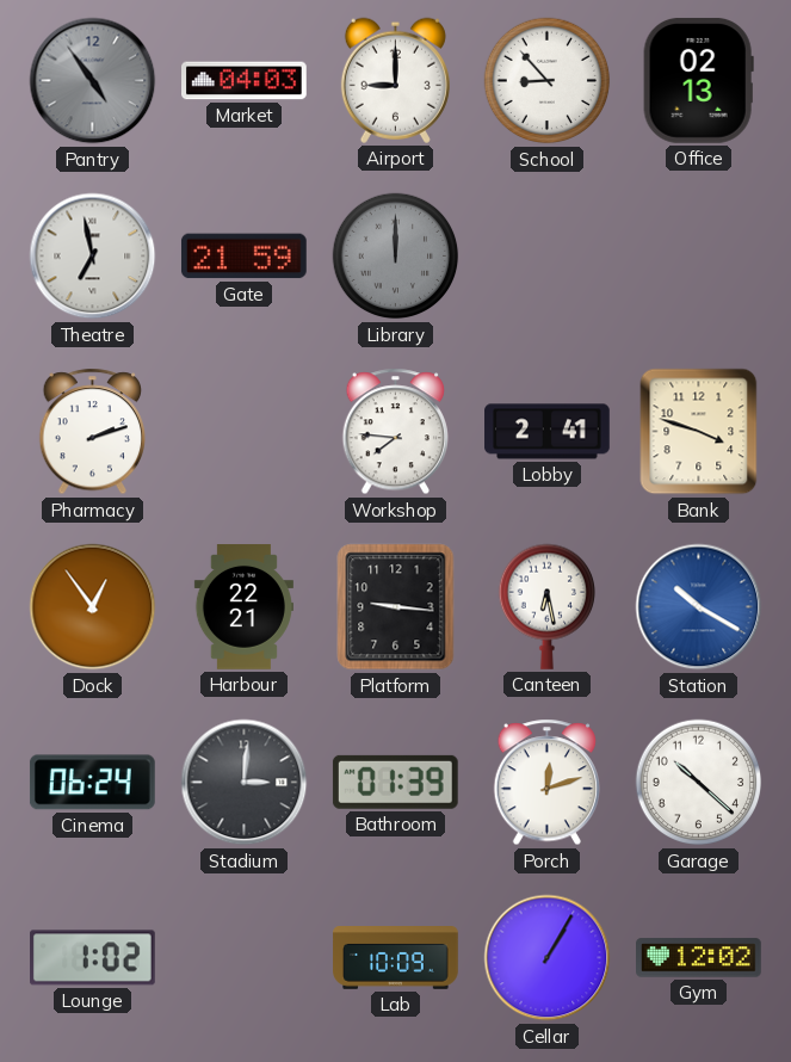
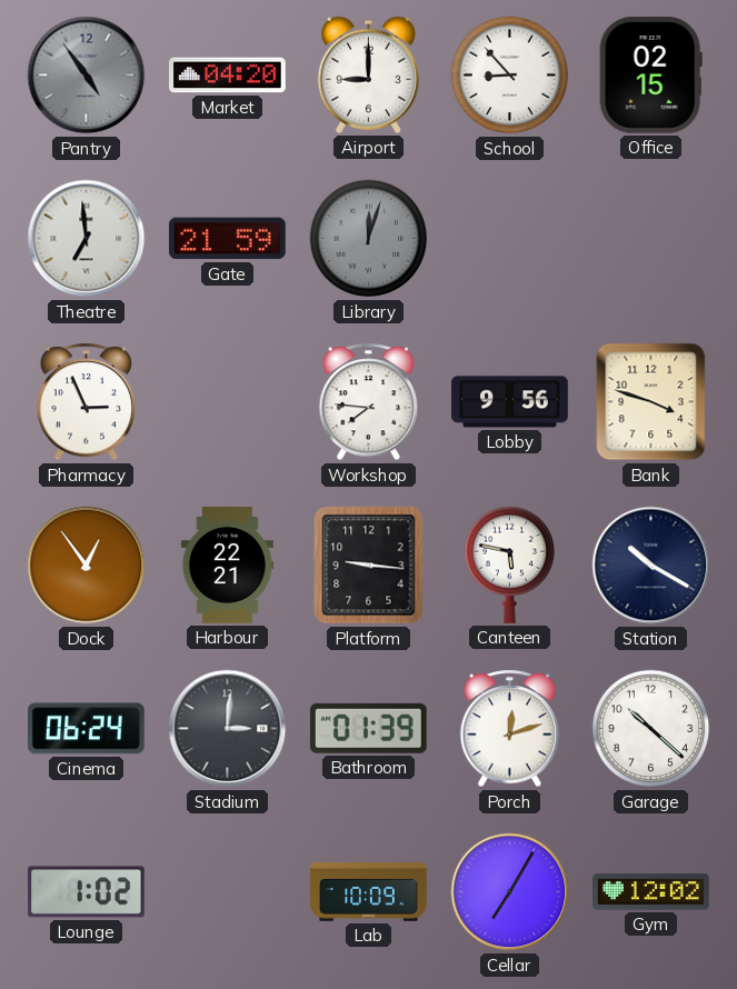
Market: 04:03 -> 04:20 (228, 76)
Office: 02:13 -> 02:15 (650, 74)
Theatre: 6:58 -> 6:59 (87, 239)
Library: 12:00 -> 12:03 (369, 239)
Pharmacy: 2:12 -> 2:56 (87, 402)
Lobby: 2:41 -> 9:56 (510, 402)
Canteen: 6:28 -> 5:47 (509, 565)
Station dial: blue -> navy (651, 566)
Cellar: 1:05 -> 7:05 (510, 892)
